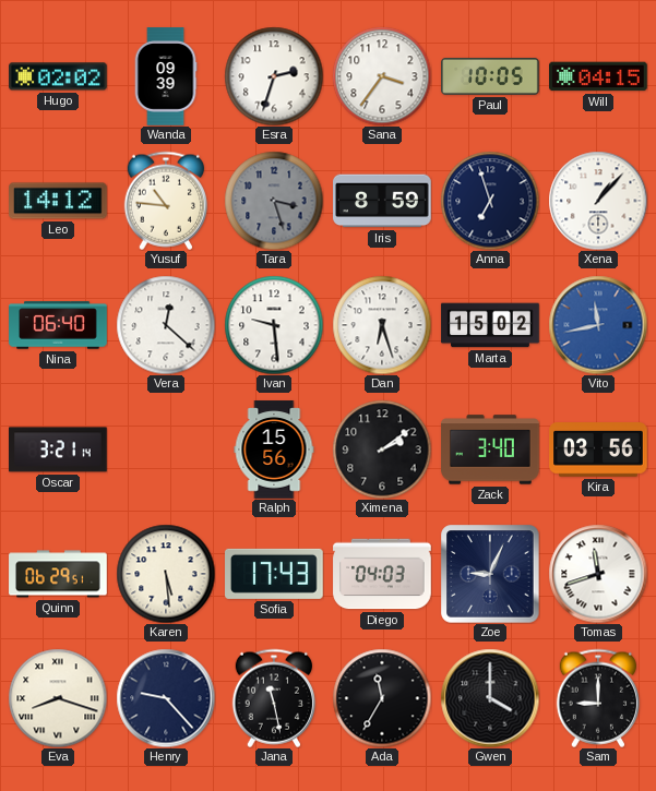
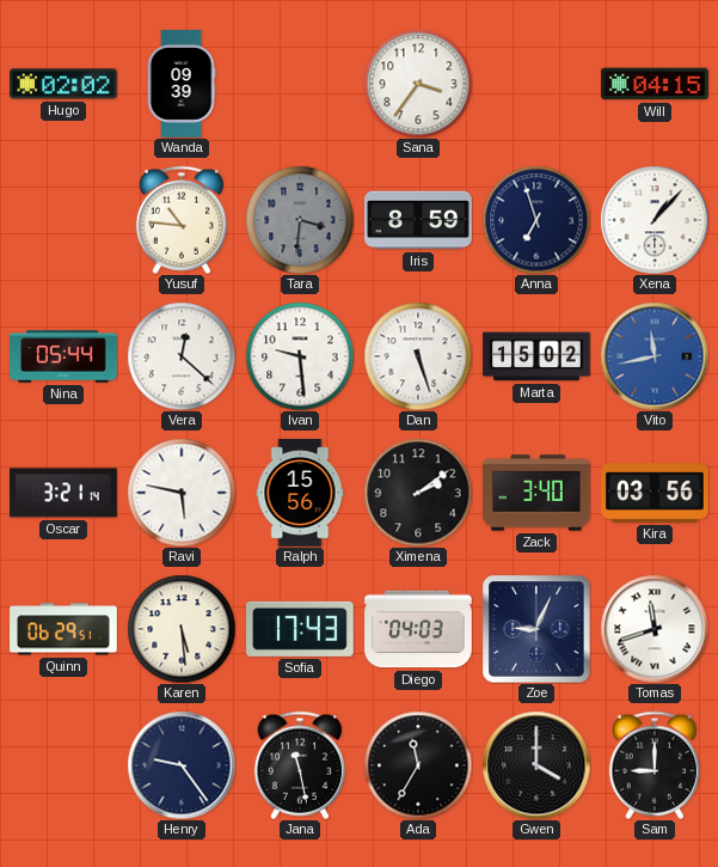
Esra: 2:33 -> none (274, 76)
Paul: 10:05 -> none (490, 76)
Leo: 14:12 -> none (59, 201)
Tara: 3:27 -> 3:31 (300, 220)
Nina: 06:40 -> 05:44 (63, 356)
Dan: 6:27 -> 5:27 (418, 356)
Ravi: none -> 5:47 (182, 493)
Eva: 8:18 -> none (58, 698)
Henry: 9:23 -> 9:24 (182, 765)
